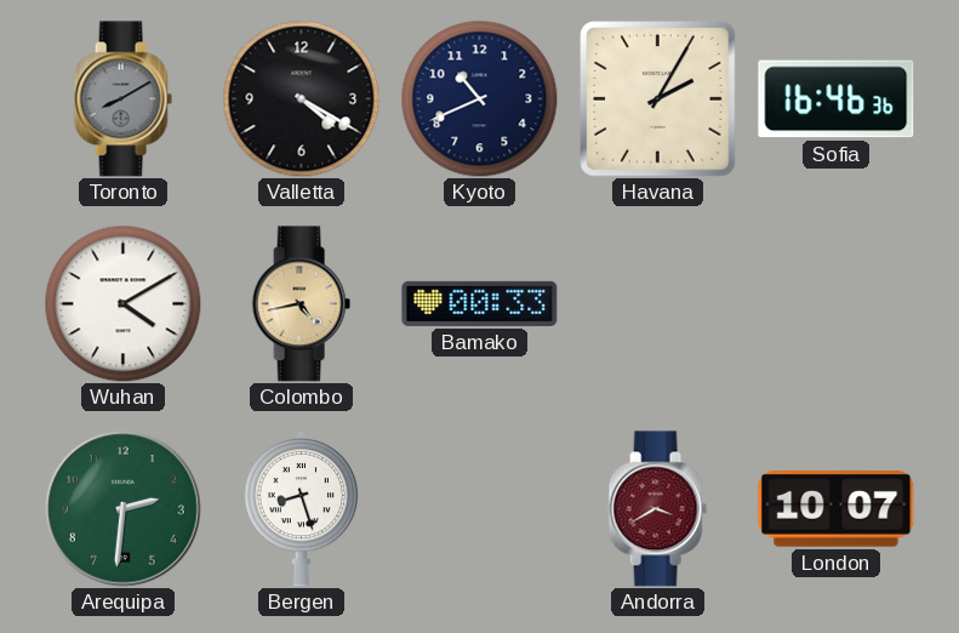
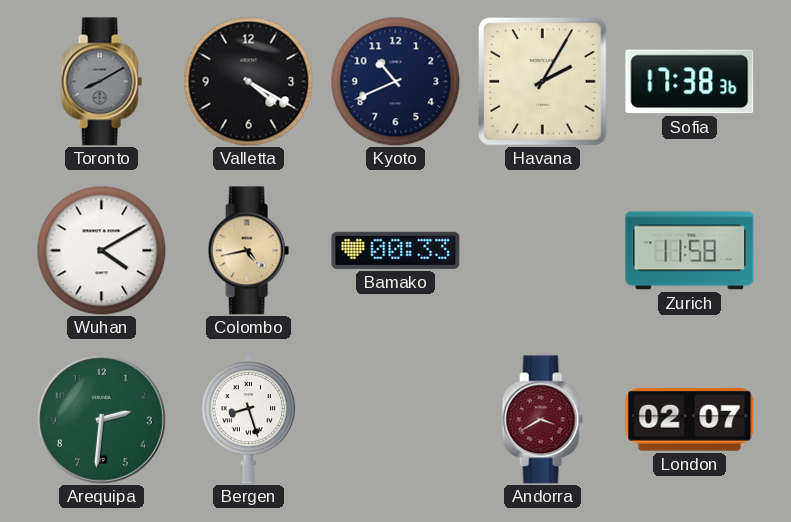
Sofia: 16:46 -> 17:38 (690, 82)
Zurich: none -> 11:58 (690, 251)
London: 10:07 -> 02:07 (690, 420)
